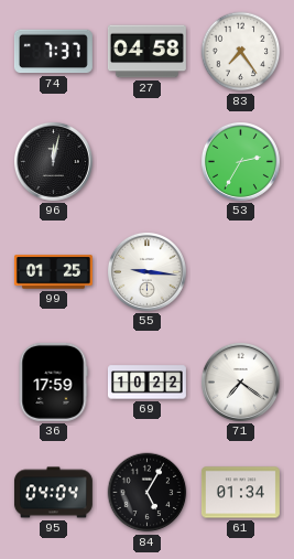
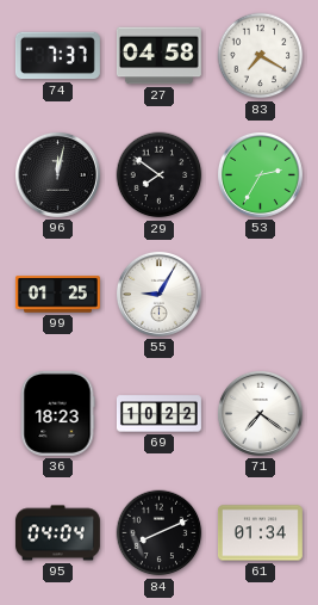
83: 7:24 -> 7:20 (261, 56)
29: none -> 7:51 (160, 175)
55: 9:16 -> 9:05 (158, 294)
36: 17:59 -> 18:23 (57, 413)
84: 5:05 -> 8:11 (160, 533)
